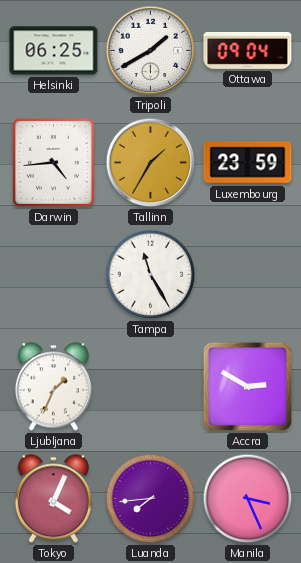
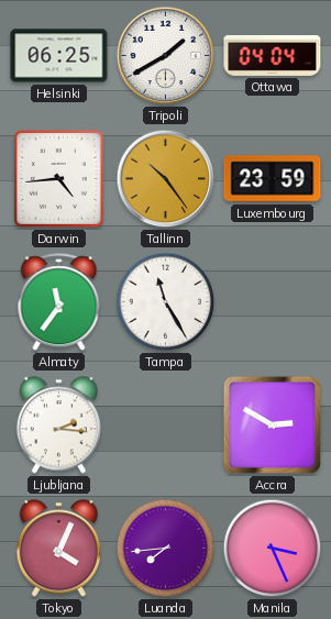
Ottawa: 09:04 -> 04:04 (273, 55)
Tallinn: 1:35 -> 10:24 (166, 179)
Almaty: none -> 11:36 (59, 302)
Ljubljana: 1:34 -> 2:16 (58, 425)
